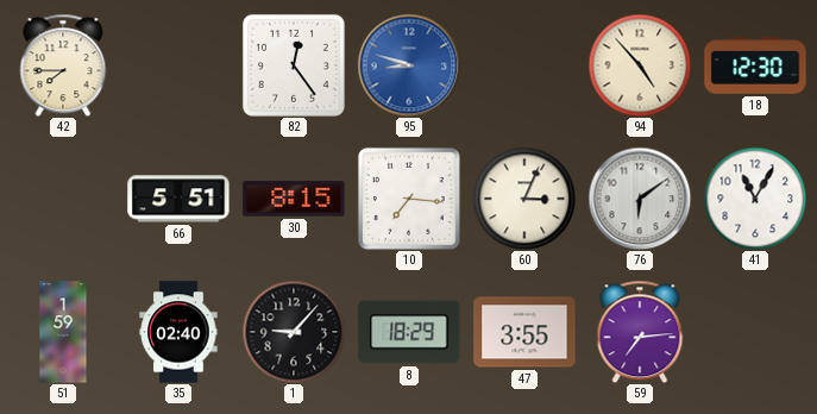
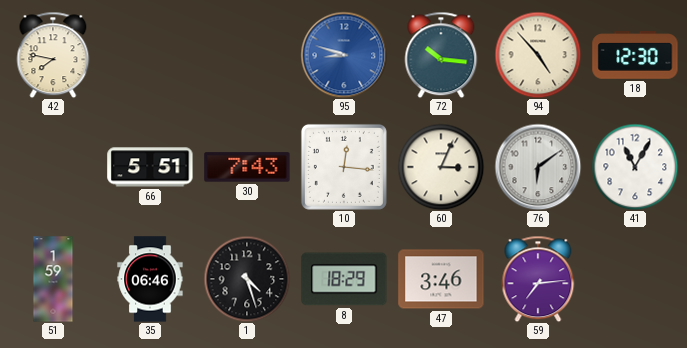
42: 7:45 -> 7:47 (53, 55)
82: 12:24 -> none (294, 65)
72: none -> 10:16 (441, 55)
30: 8:15 -> 7:43 (247, 167)
10: 7:16 -> 12:16 (344, 167)
35: 02:40 -> 06:46 (150, 279)
1: 9:07 -> 4:27 (247, 279)
47: 3:55 -> 3:46 (441, 279)
